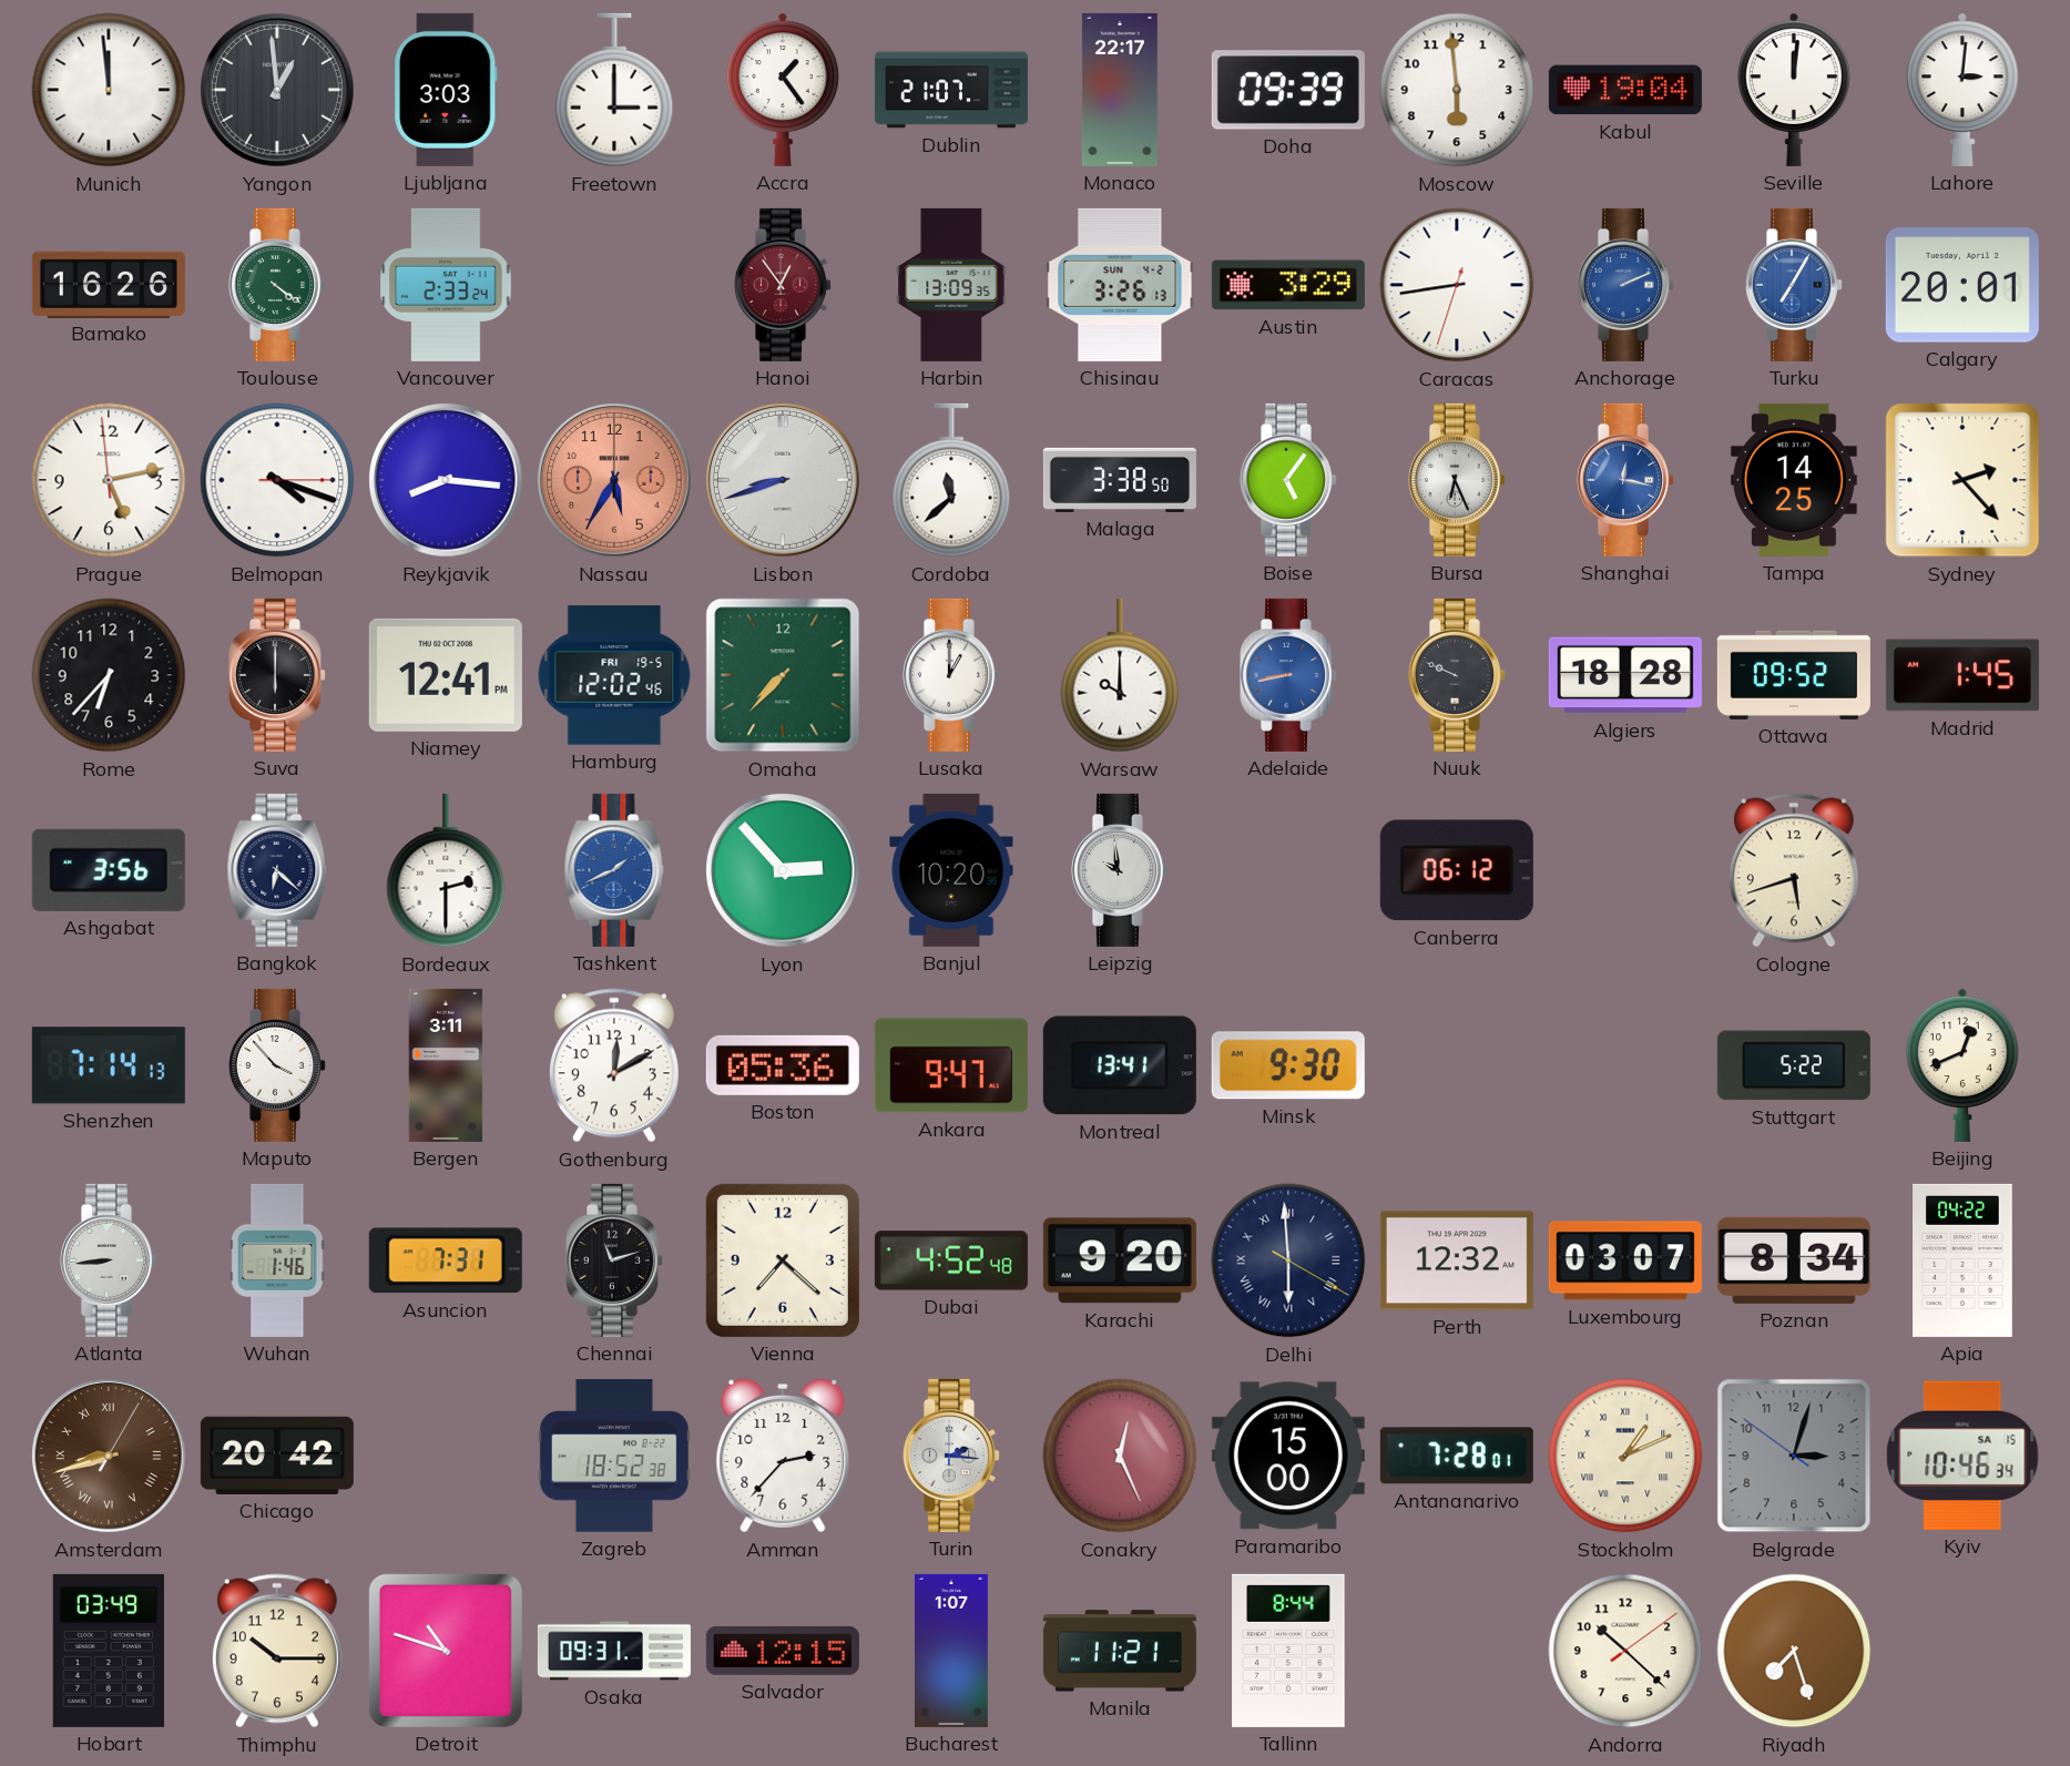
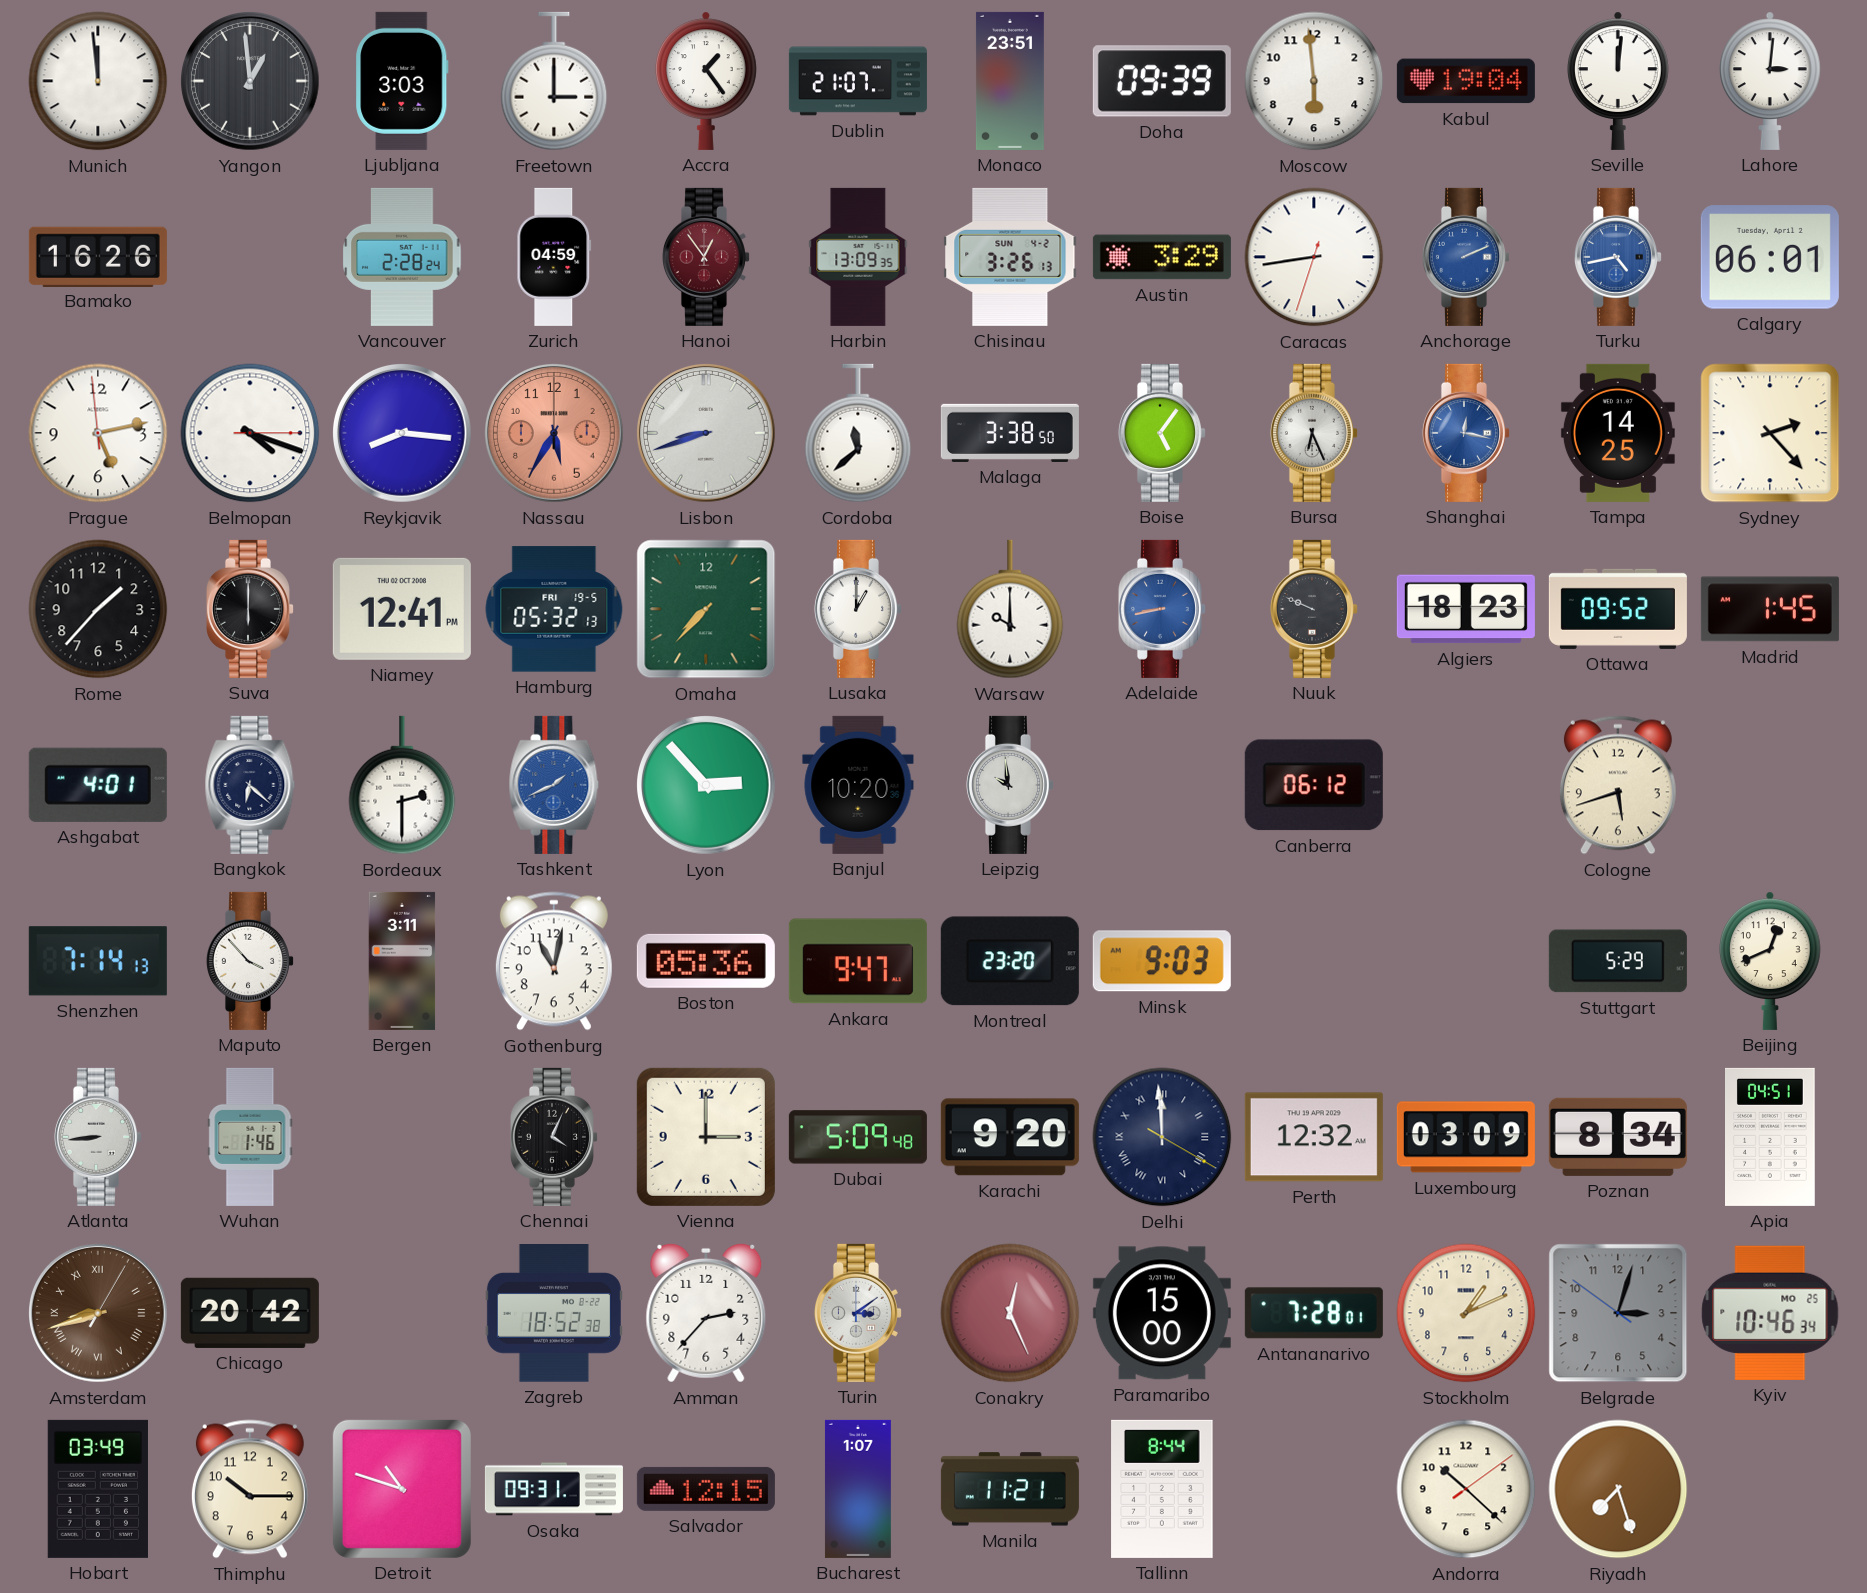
Monaco: 22:17 -> 23:51 (1010, 81)
Toulouse: 4:21 -> none (277, 285)
Vancouver: 2:33 -> 2:28 (402, 257)
Zurich: none -> 04:59 (554, 257)
Turku: 7:05 -> 4:43 (1618, 257)
Calgary: 20:01 -> 06:01 (1770, 257)
Rome: 6:37 -> 1:37 (98, 609)
Hamburg: 12:02 -> 05:32 (554, 609)
Algiers: 18:28 -> 18:23 (1466, 609)
Ashgabat: 3:56 -> 4:01 (98, 785)
Gothenburg: 12:10 -> 11:02 (554, 961)
Montreal: 13:41 -> 23:20 (1010, 961)
Minsk: 9:30 -> 9:03 (1162, 961)
Stuttgart: 5:22 -> 5:29 (1618, 961)
Asuncion: 7:31 -> none (446, 1260)
Chennai: 11:12 -> 4:04 (554, 1137)
Vienna: 7:22 -> 3:00 (706, 1137)
Dubai: 4:52 -> 5:09 (858, 1137)
Delhi: 5:59 -> 11:59 (1162, 1137)
Luxembourg: 03:07 -> 03:09 (1466, 1137)
Apia: 04:22 -> 04:51 (1771, 1137)
Turin: 2:16 -> 3:09 (858, 1313)
Stockholm numerals: Roman -> Arabic (1466, 1313)
Kyiv date: SA 15 -> MO 25 (1770, 1313)
